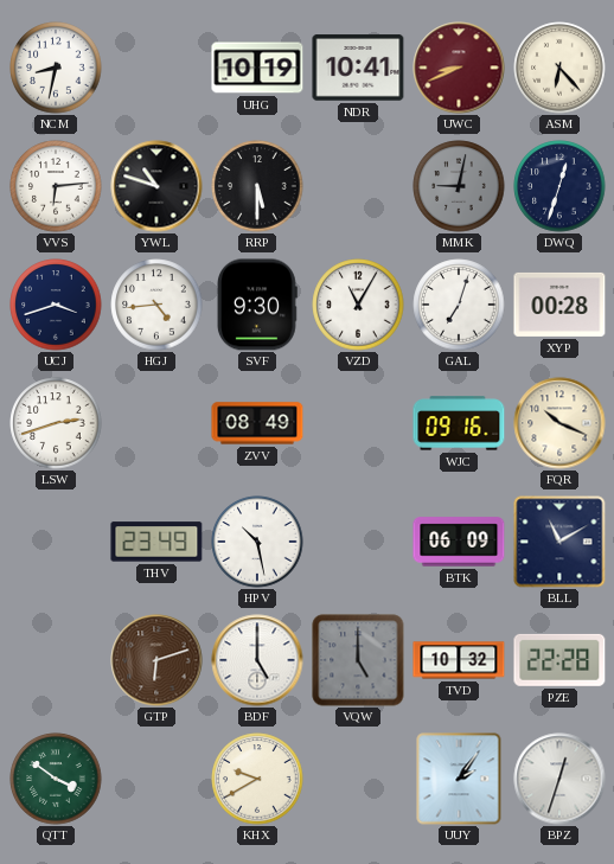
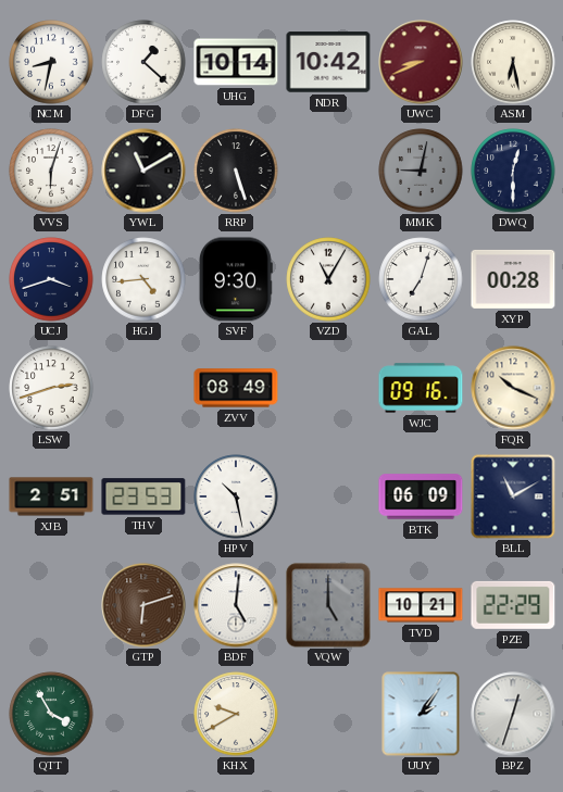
DFG: none -> 1:22 (143, 62)
UHG: 10:19 -> 10:14 (236, 62)
NDR: 10:41 -> 10:42 (328, 62)
ASM: 6:23 -> 6:28 (513, 62)
VVS: 6:14 -> 6:03 (51, 171)
YWL: 10:48 -> 11:10 (143, 171)
RRP: 5:30 -> 5:27 (236, 171)
DWQ: 12:33 -> 12:30 (513, 171)
XJB: none -> 2:51 (51, 496)
THV: 23:49 -> 23:53 (143, 496)
BDF: 5:00 -> 5:01 (236, 605)
TVD: 10:32 -> 10:21 (421, 605)
PZE: 22:28 -> 22:29 (513, 605)
QTT: 3:51 -> 3:55 (51, 714)
